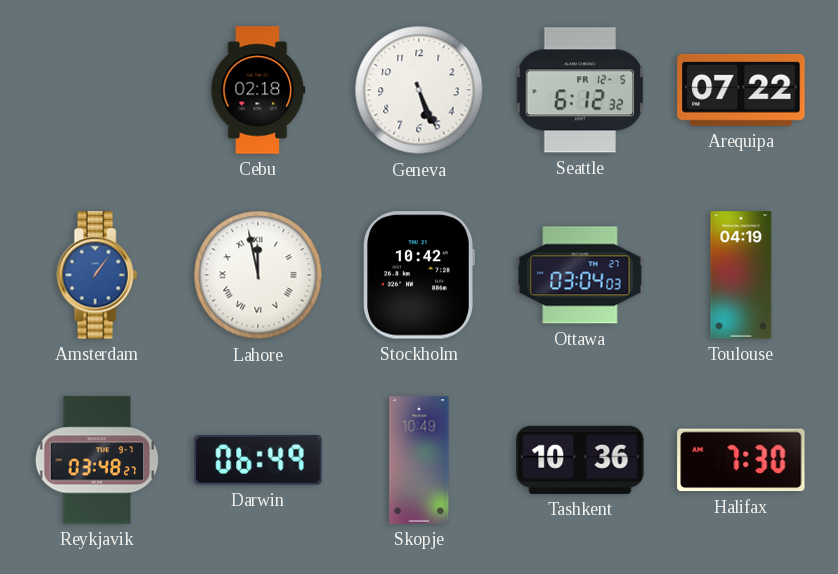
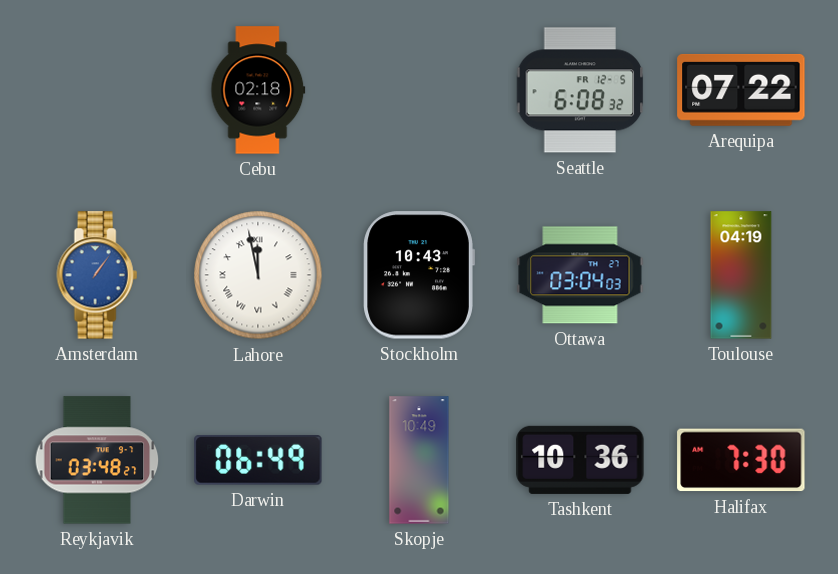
Geneva: 5:26 -> none (419, 90)
Seattle: 6:12 -> 6:08 (580, 90)
Stockholm: 10:42 -> 10:43 (419, 275)
